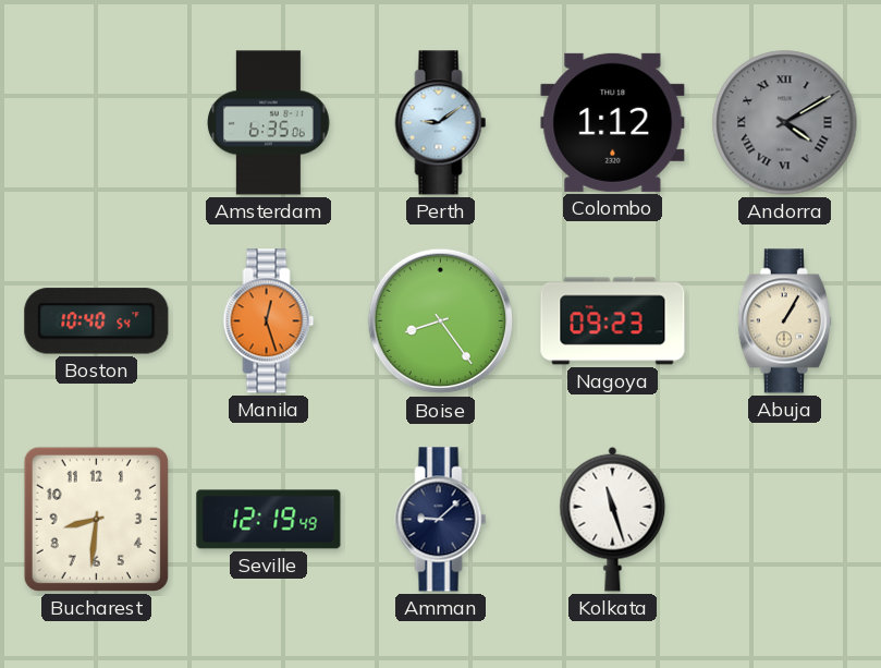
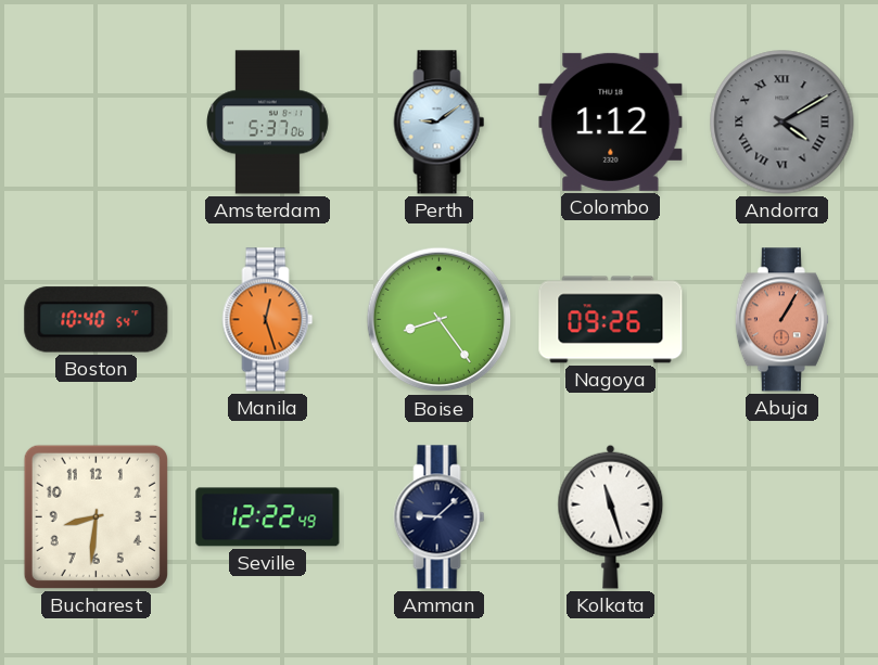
Amsterdam: 6:35 -> 5:37 (268, 123)
Nagoya: 09:23 -> 09:26 (611, 320)
Abuja dial: cream -> salmon (781, 320)
Seville: 12:19 -> 12:22 (268, 517)
